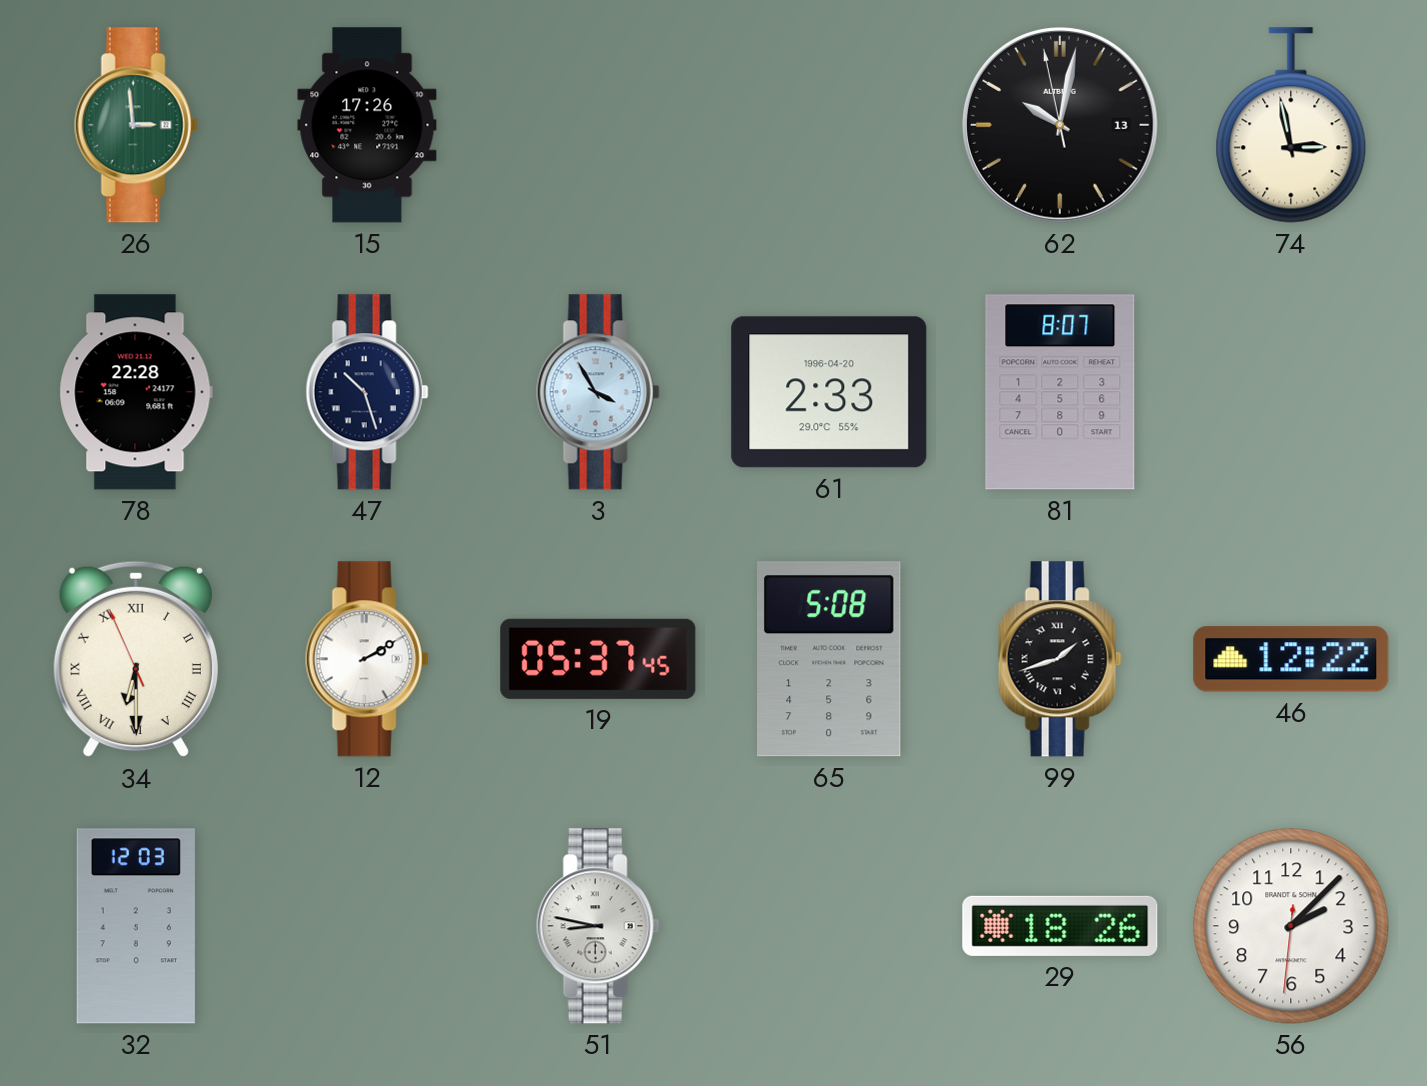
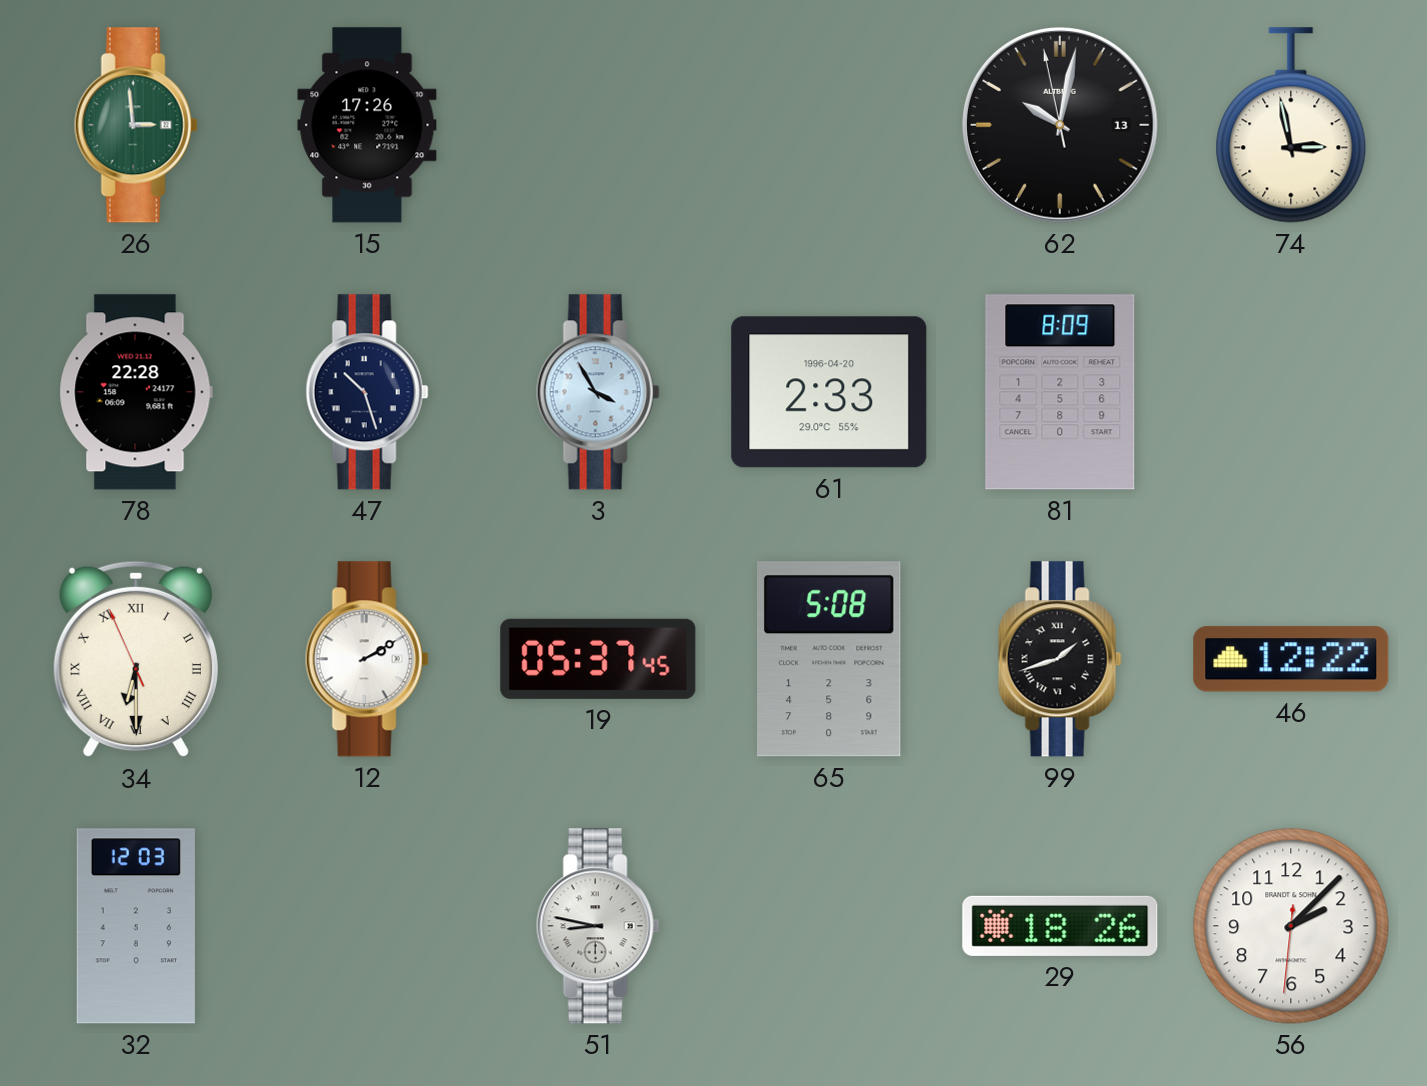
81: 8:07 -> 8:09 (1060, 392)
